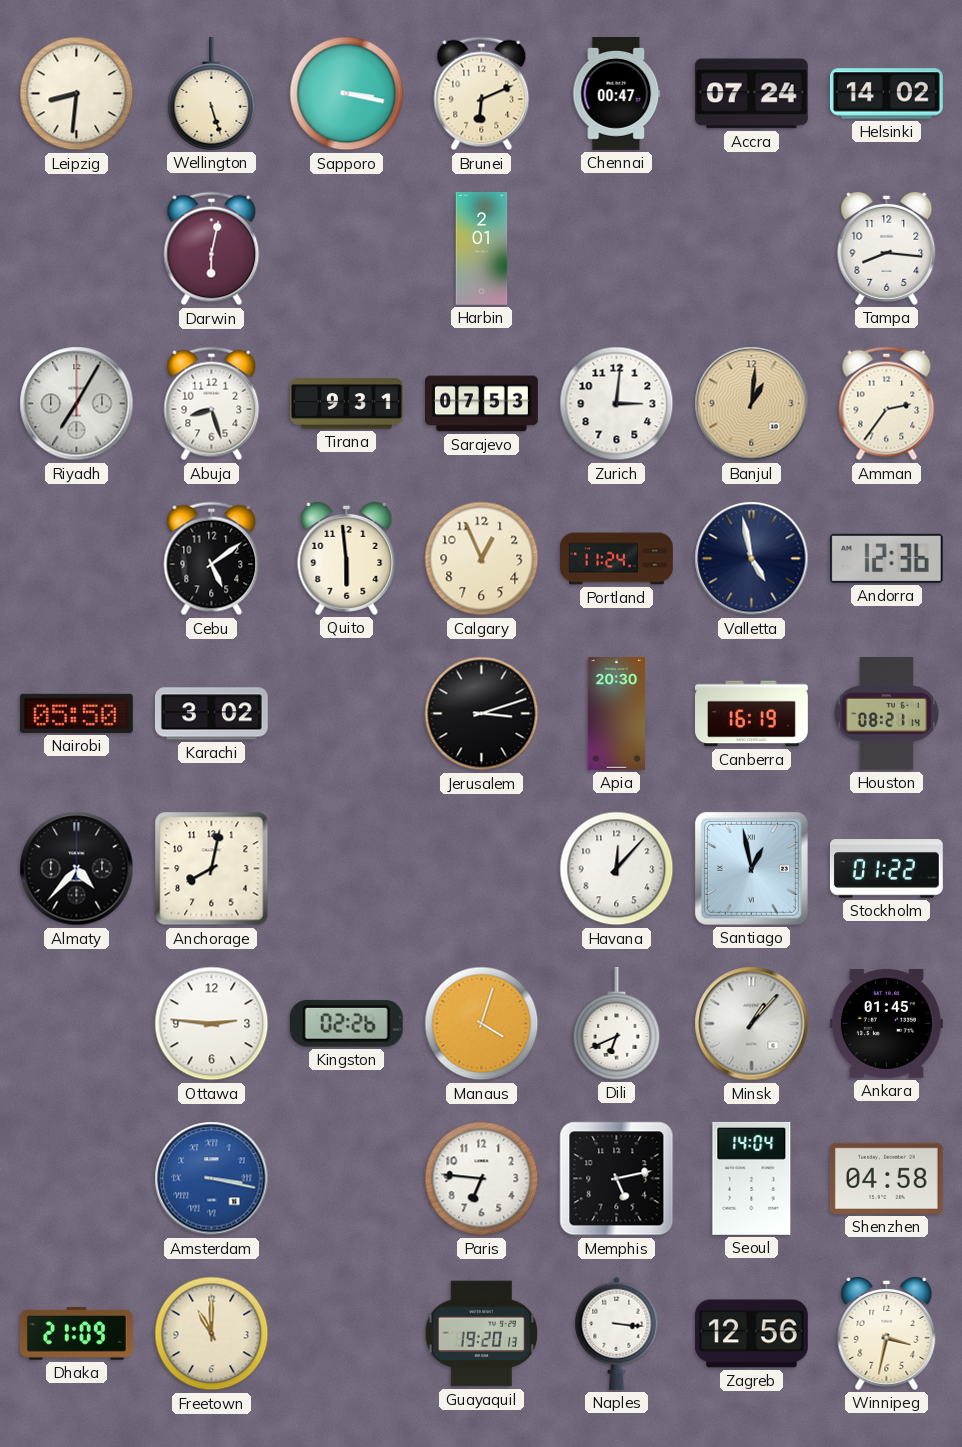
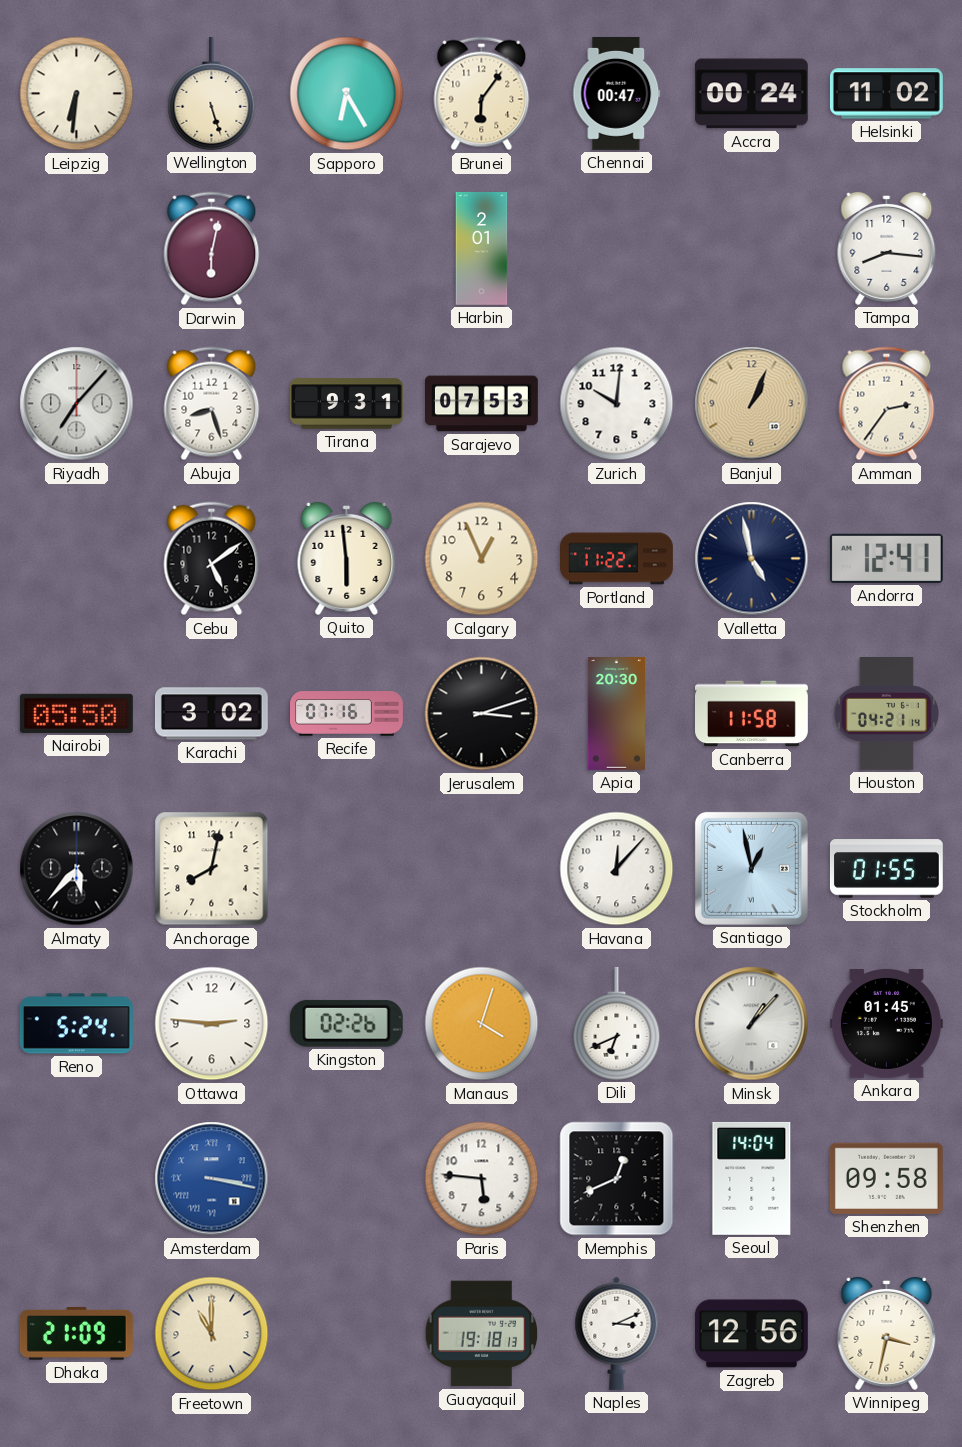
Leipzig: 8:31 -> 6:31 (77, 94)
Sapporo: 3:17 -> 6:25 (347, 94)
Brunei: 6:11 -> 6:06 (482, 94)
Accra: 07:24 -> 00:24 (751, 94)
Helsinki: 14:02 -> 11:02 (886, 94)
Riyadh: 7:05 -> 7:07 (77, 404)
Zurich: 3:01 -> 10:01 (617, 404)
Banjul: 1:01 -> 1:04 (752, 404)
Portland: 11:24 -> 11:22 (617, 559)
Andorra: 12:36 -> 12:41 (886, 558)
Recife: none -> 07:16 (347, 714)
Canberra: 16:19 -> 11:58 (752, 714)
Houston: 08:21 -> 04:21 (886, 714)
Almaty: 4:37 -> 5:37 (77, 869)
Stockholm: 01:22 -> 01:55 (886, 869)
Reno: none -> 5:24 (76, 1024)
Paris: 6:46 -> 5:46 (482, 1179)
Memphis: 5:13 -> 12:41 (617, 1179)
Shenzhen: 04:58 -> 09:58 (886, 1178)
Guayaquil: 19:20 -> 19:18 (482, 1334)
Naples: 3:16 -> 3:11 (617, 1333)
